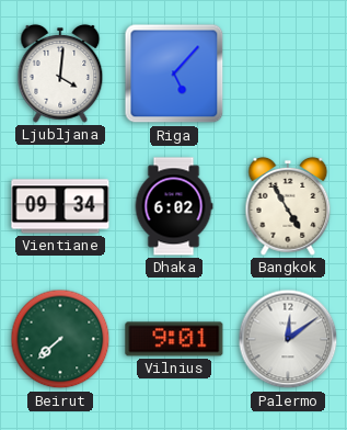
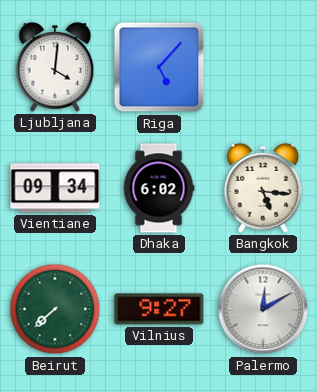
Bangkok: 4:55 -> 5:16 (263, 188)
Vilnius: 9:01 -> 9:27 (159, 309)
Palermo: 12:09 -> 12:10 (263, 309)
